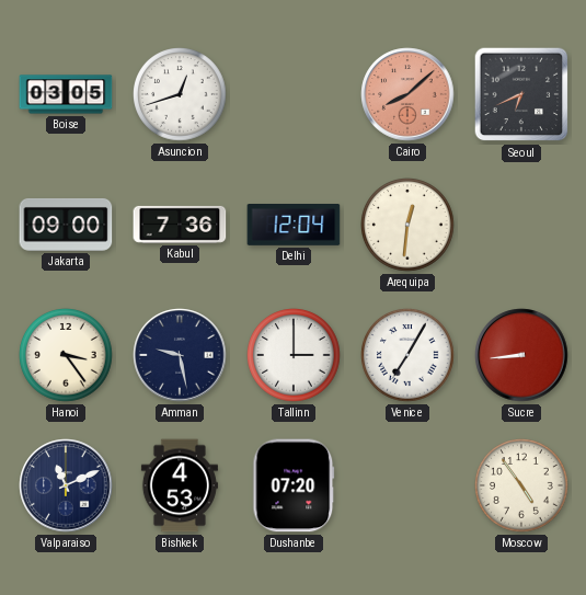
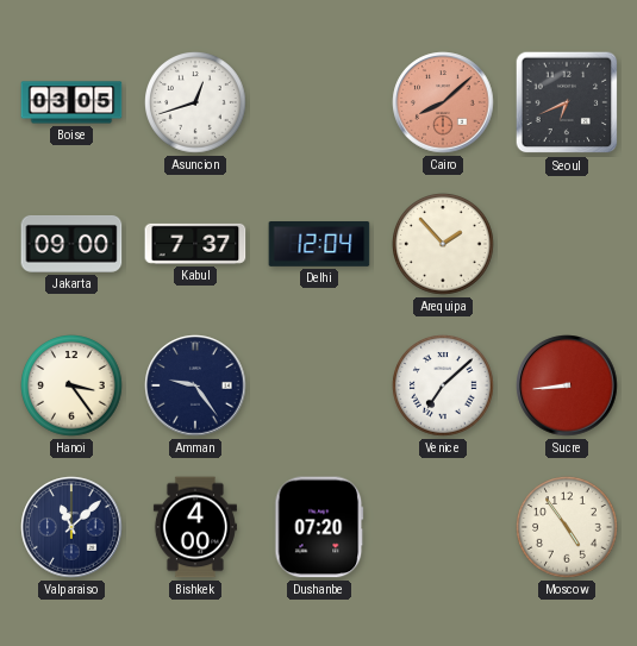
Kabul: 7:36 -> 7:37 (195, 244)
Arequipa: 12:31 -> 1:53 (444, 245)
Amman: 9:28 -> 9:24 (195, 385)
Tallinn: 3:00 -> none (295, 356)
Venice: 7:05 -> 7:08 (444, 387)
Valparaiso: 11:11 -> 11:08 (71, 527)
Bishkek: 4:53 -> 4:00 (195, 527)
